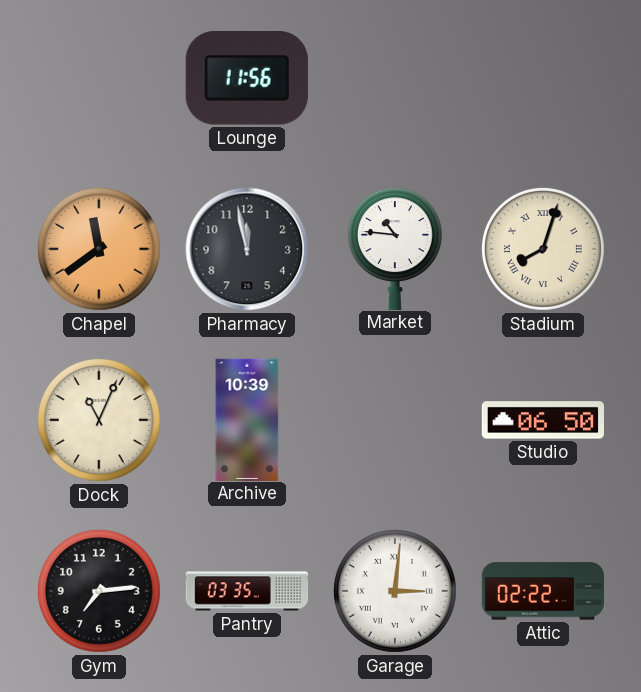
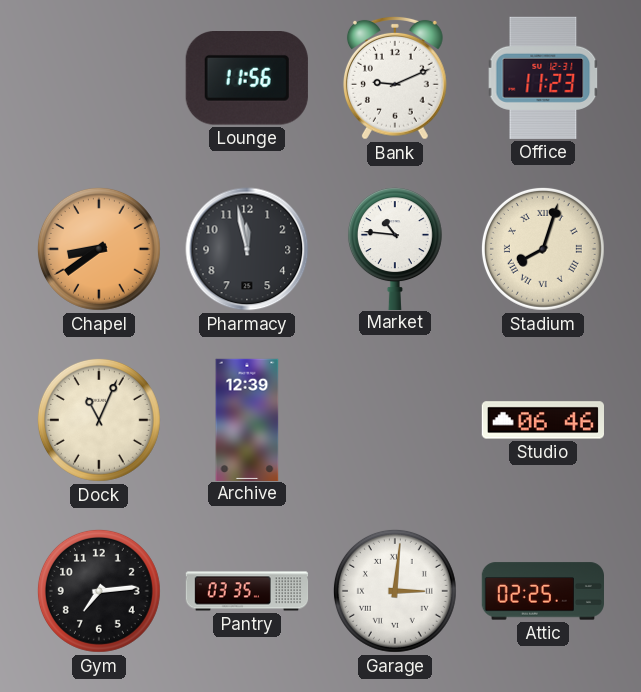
Bank: none -> 9:11 (395, 78)
Office: none -> 11:23 (543, 78)
Chapel: 11:39 -> 8:39 (99, 249)
Archive: 10:39 -> 12:39 (247, 419)
Studio: 06:50 -> 06:46 (542, 420)
Attic: 02:22 -> 02:25 (542, 591)
